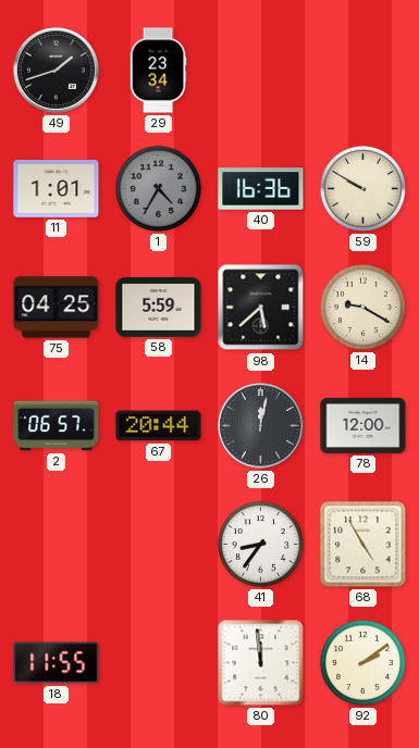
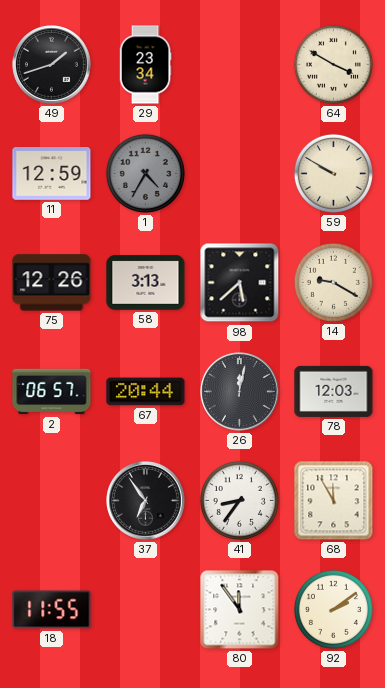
64: none -> 3:50 (333, 64)
11: 1:01 -> 12:59 (52, 174)
40: 16:36 -> none (261, 189)
75: 04:25 -> 12:26 (52, 283)
58: 5:59 -> 3:13 (146, 283)
78: 12:00 -> 12:03 (334, 391)
37: none -> 6:54 (146, 501)
68: 4:55 -> 11:55 (334, 501)
80: 11:59 -> 11:54 (240, 610)
